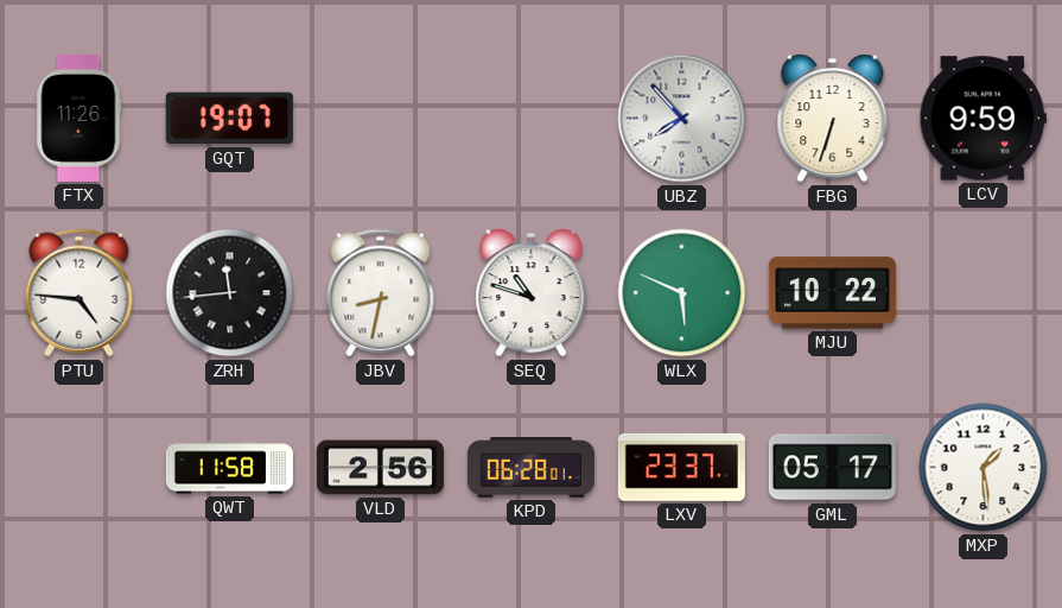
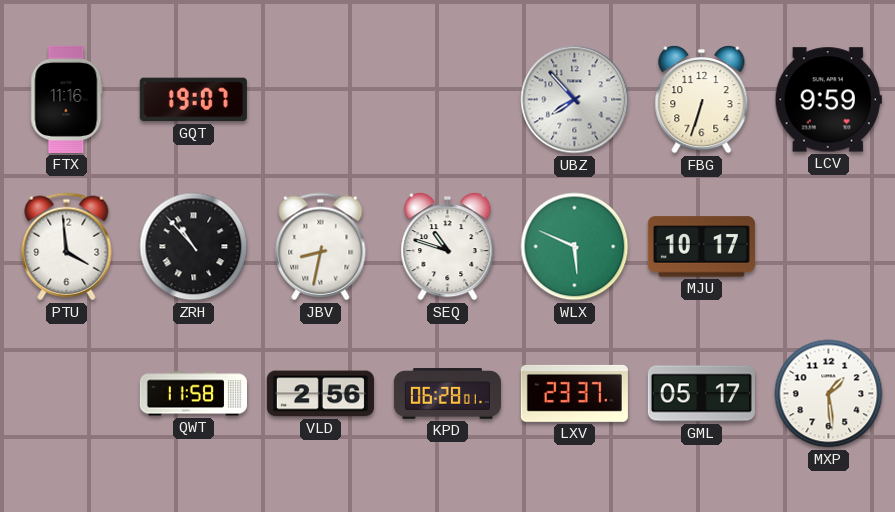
FTX: 11:26 -> 11:16 (66, 99)
PTU: 4:46 -> 3:59 (67, 247)
ZRH: 11:44 -> 10:53 (194, 247)
MJU: 10:22 -> 10:17 (701, 247)
